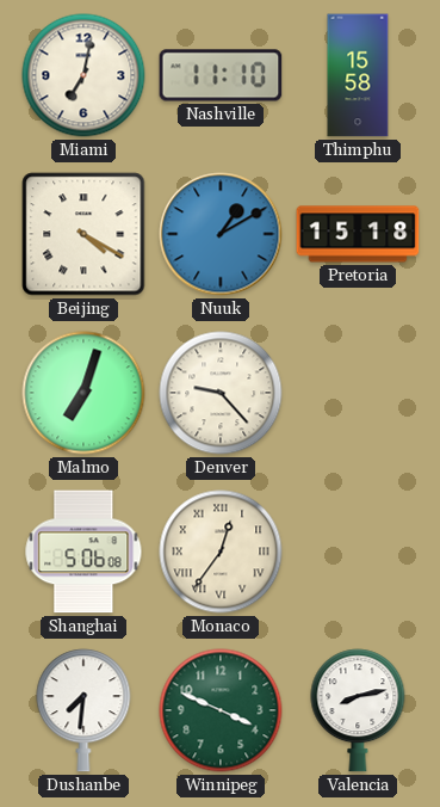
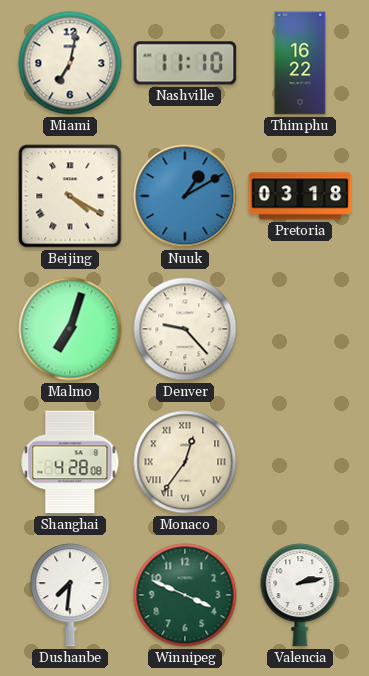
Thimphu: 15:58 -> 16:22 (300, 63)
Pretoria: 15:18 -> 03:18 (300, 196)
Shanghai: 5:06 -> 4:28 (70, 462)
Valencia: 8:13 -> 2:13 (300, 595)
